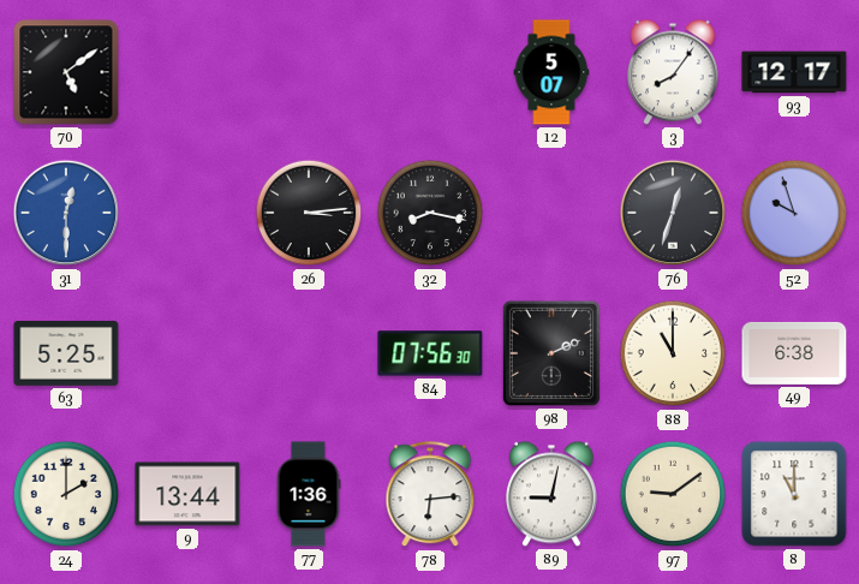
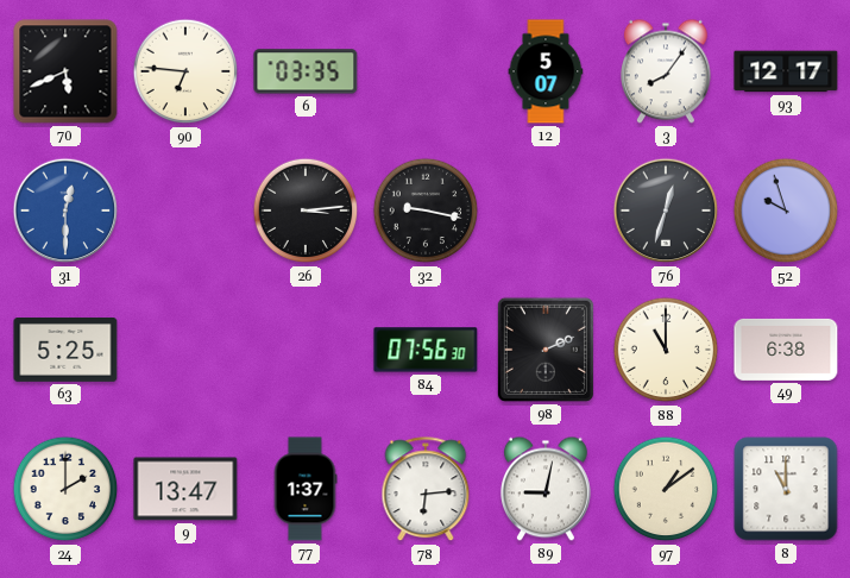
70: 5:09 -> 5:41 (65, 71)
90: none -> 6:46 (185, 71)
6: none -> 03:35 (306, 71)
32: 8:17 -> 9:17 (426, 211)
9: 13:44 -> 13:47 (185, 489)
77: 1:36 -> 1:37 (306, 489)
97: 9:09 -> 1:09 (666, 489)
